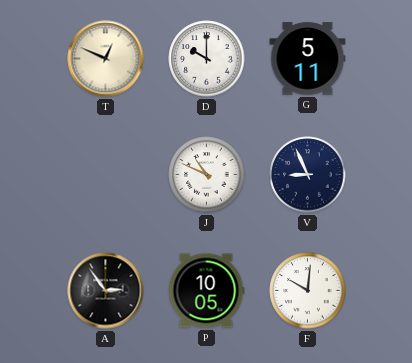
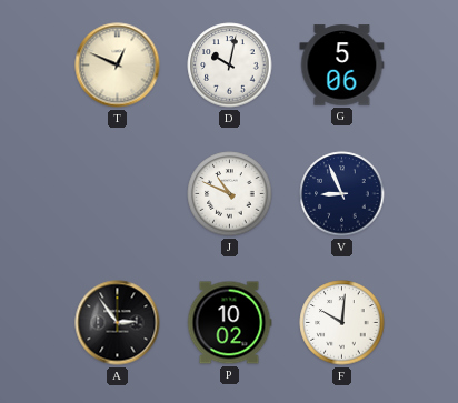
D: 10:00 -> 10:02 (230, 66)
G: 5:11 -> 5:06 (342, 66)
P: 10:05 -> 10:02 (229, 323)
